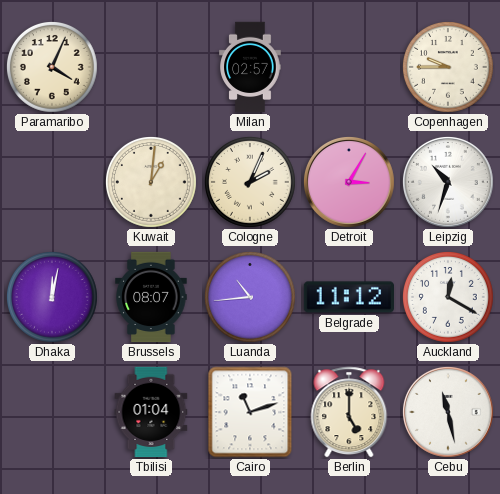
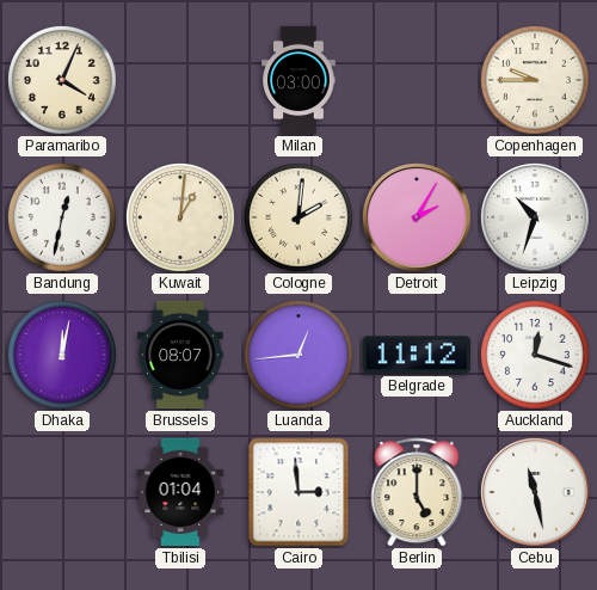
Milan: 02:57 -> 03:00 (298, 80)
Bandung: none -> 12:32 (63, 219)
Cologne: 2:04 -> 2:01 (300, 219)
Detroit: 3:05 -> 2:05 (417, 217)
Luanda: 10:44 -> 12:44 (300, 356)
Auckland: 12:20 -> 12:18 (536, 356)
Cairo: 11:12 -> 2:59 (298, 492)
